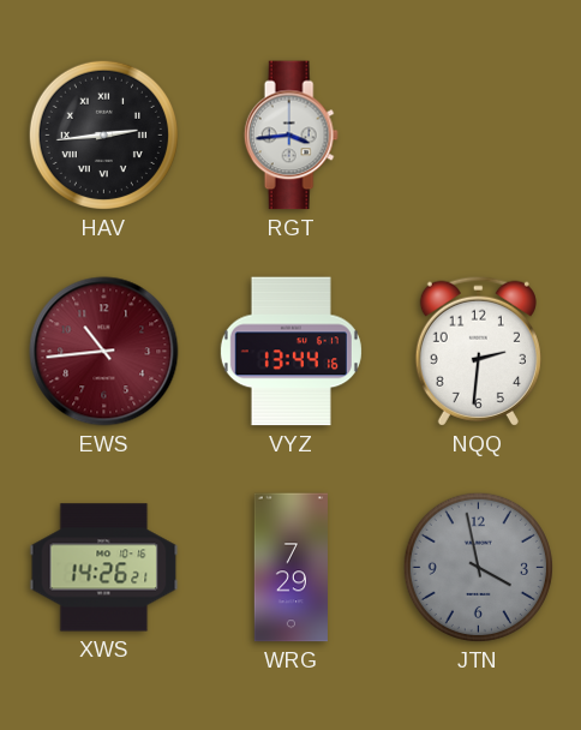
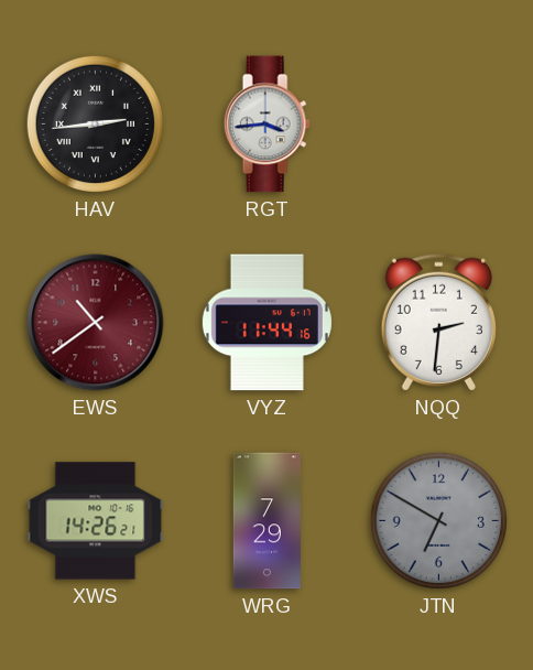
EWS: 10:44 -> 10:39 (96, 323)
VYZ: 13:44 -> 11:44 (266, 323)
JTN: 3:58 -> 6:50 (438, 520)
